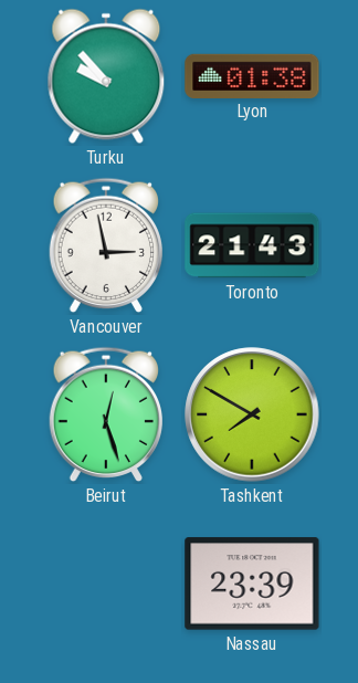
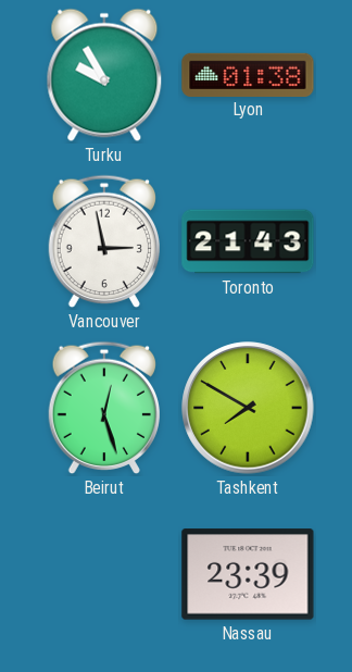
Turku: 9:53 -> 9:55 (104, 75)
